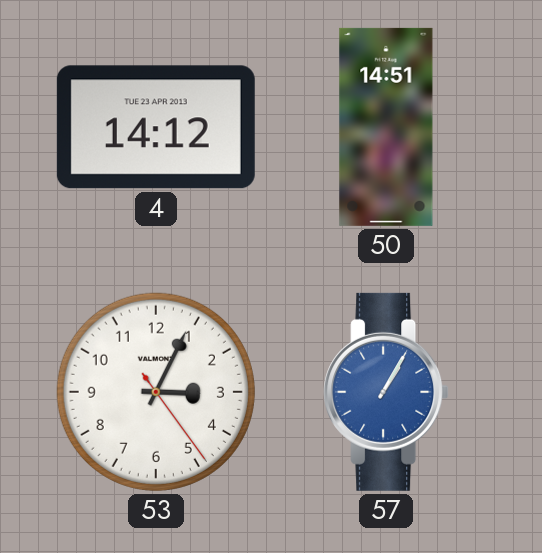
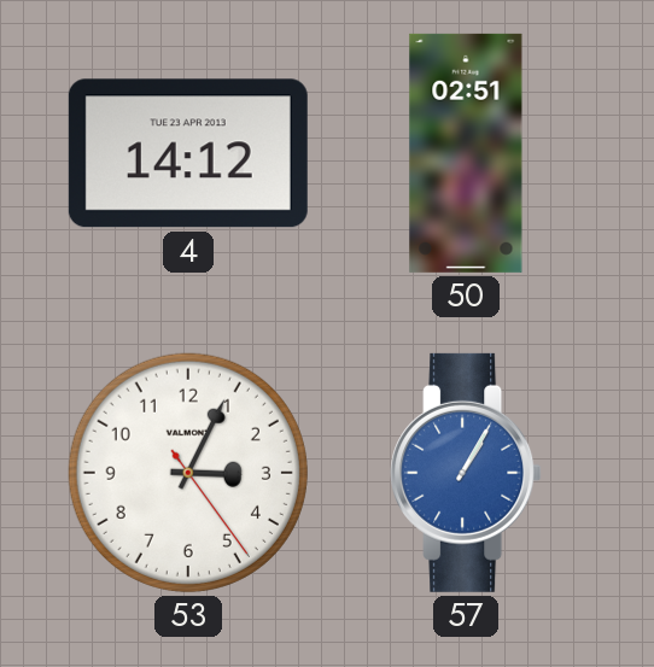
50: 14:51 -> 02:51 (466, 153)
